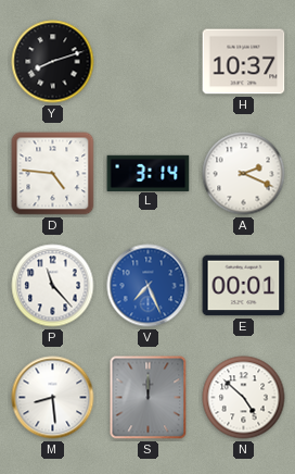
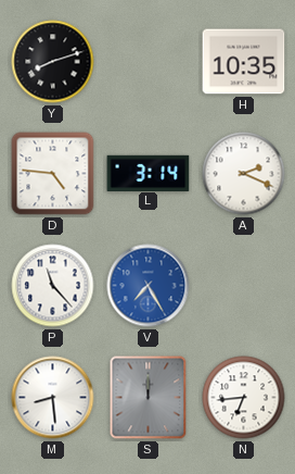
H: 10:37 -> 10:35 (244, 62)
V: 7:26 -> 7:25 (149, 286)
E: 00:01 -> none (244, 286)
N: 4:52 -> 6:44 (244, 398)
